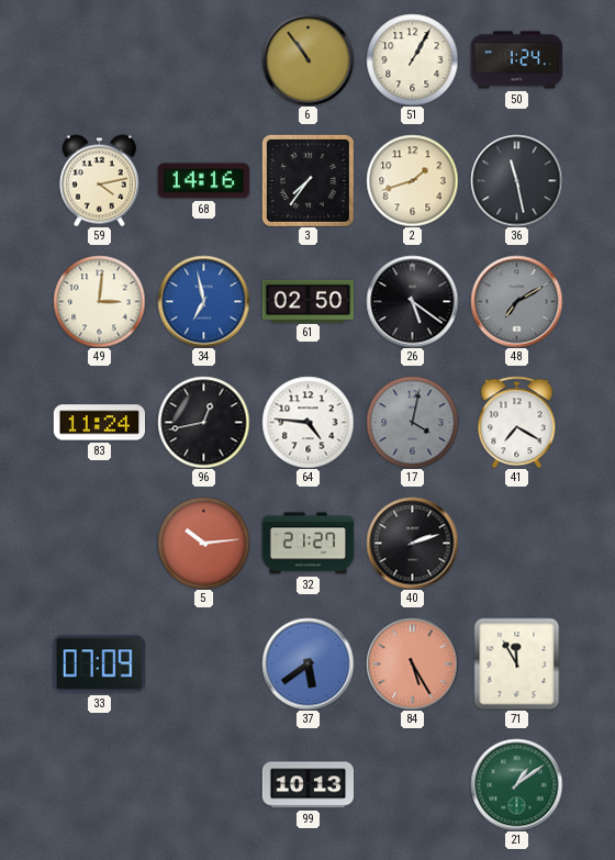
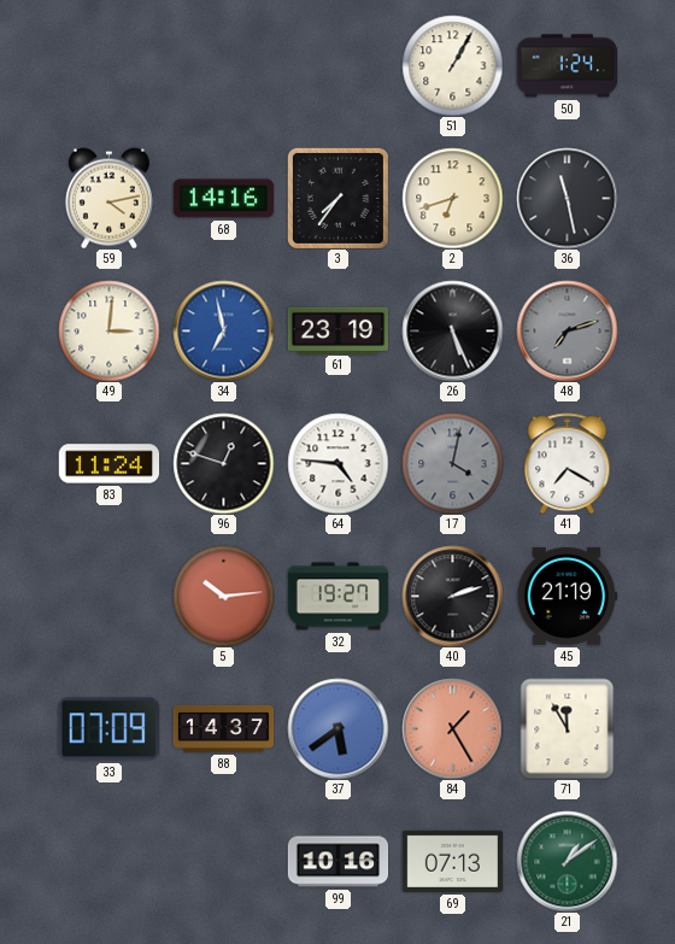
6: 10:54 -> none (307, 59)
2: 1:42 -> 6:42 (452, 198)
61: 02:50 -> 23:19 (337, 330)
26: 5:21 -> 5:26 (452, 330)
48: 7:10 -> 7:12 (567, 330)
96: 12:43 -> 12:48 (223, 463)
32: 21:27 -> 19:27 (337, 597)
45: none -> 21:19 (567, 596)
88: none -> 14:37 (223, 728)
84: 5:25 -> 1:25 (452, 728)
99: 10:13 -> 10:16 (337, 862)
69: none -> 07:13 (452, 861)
